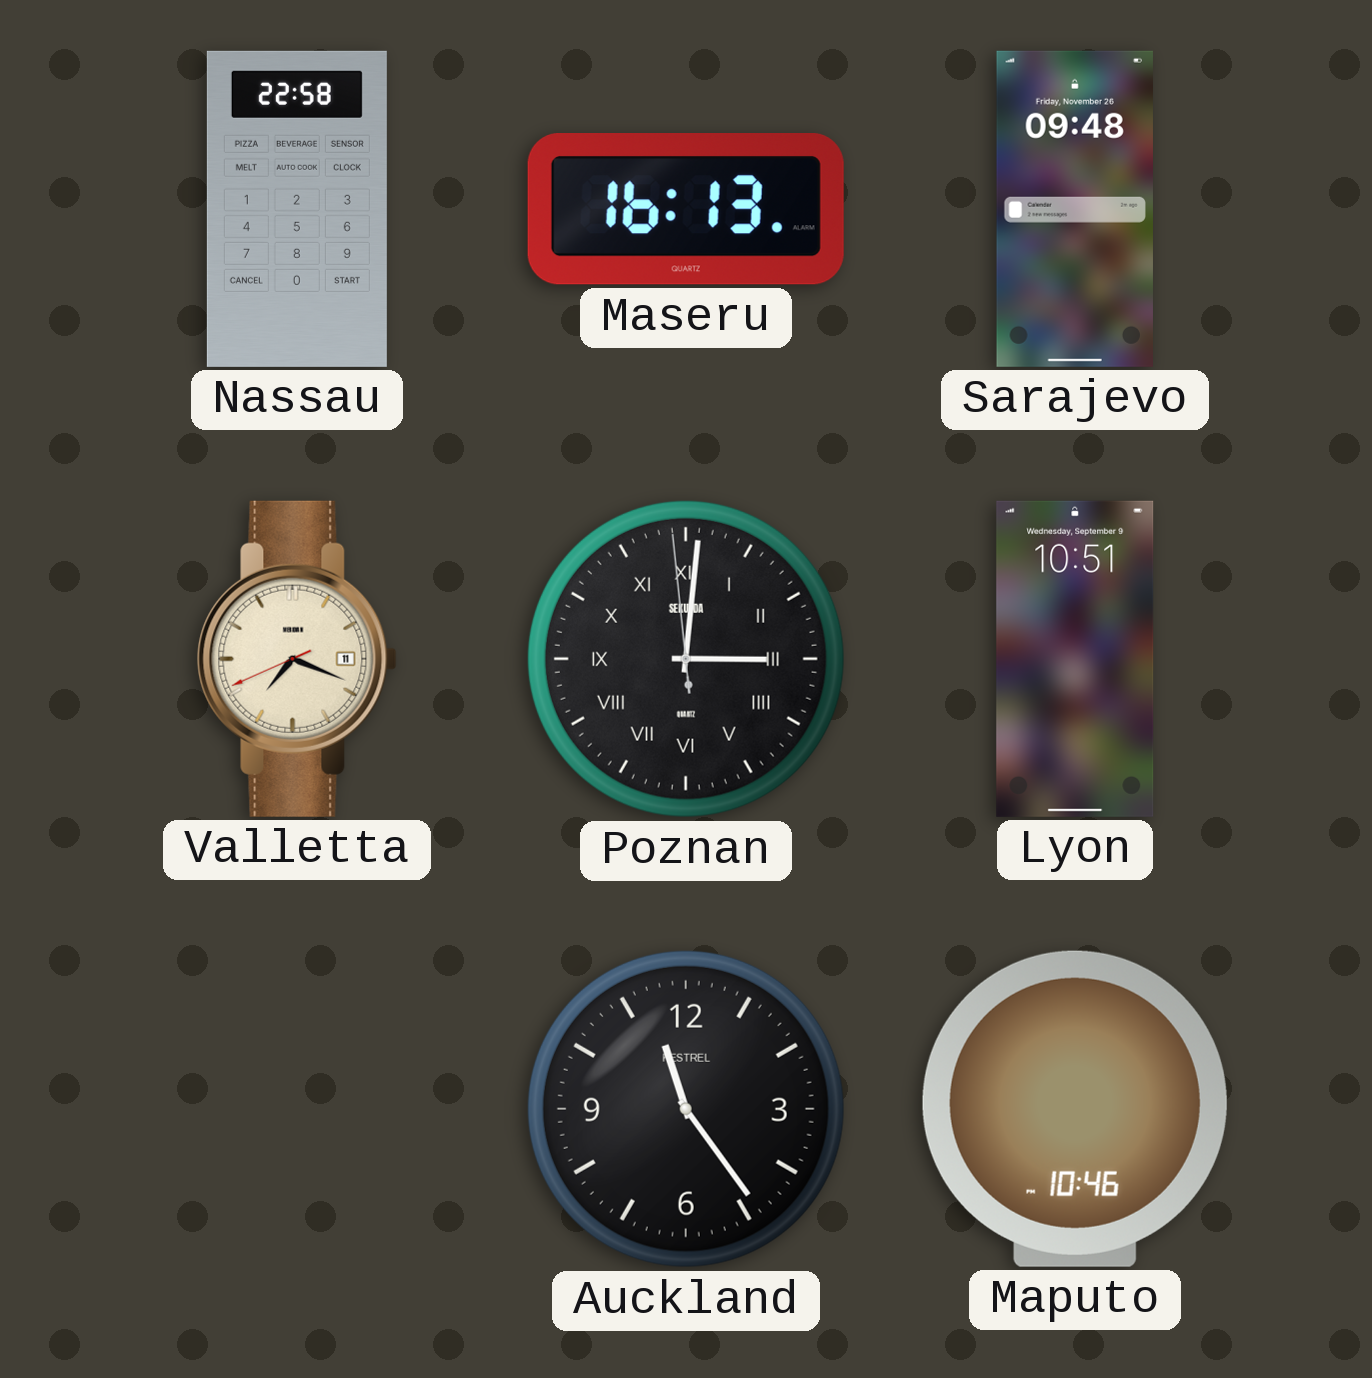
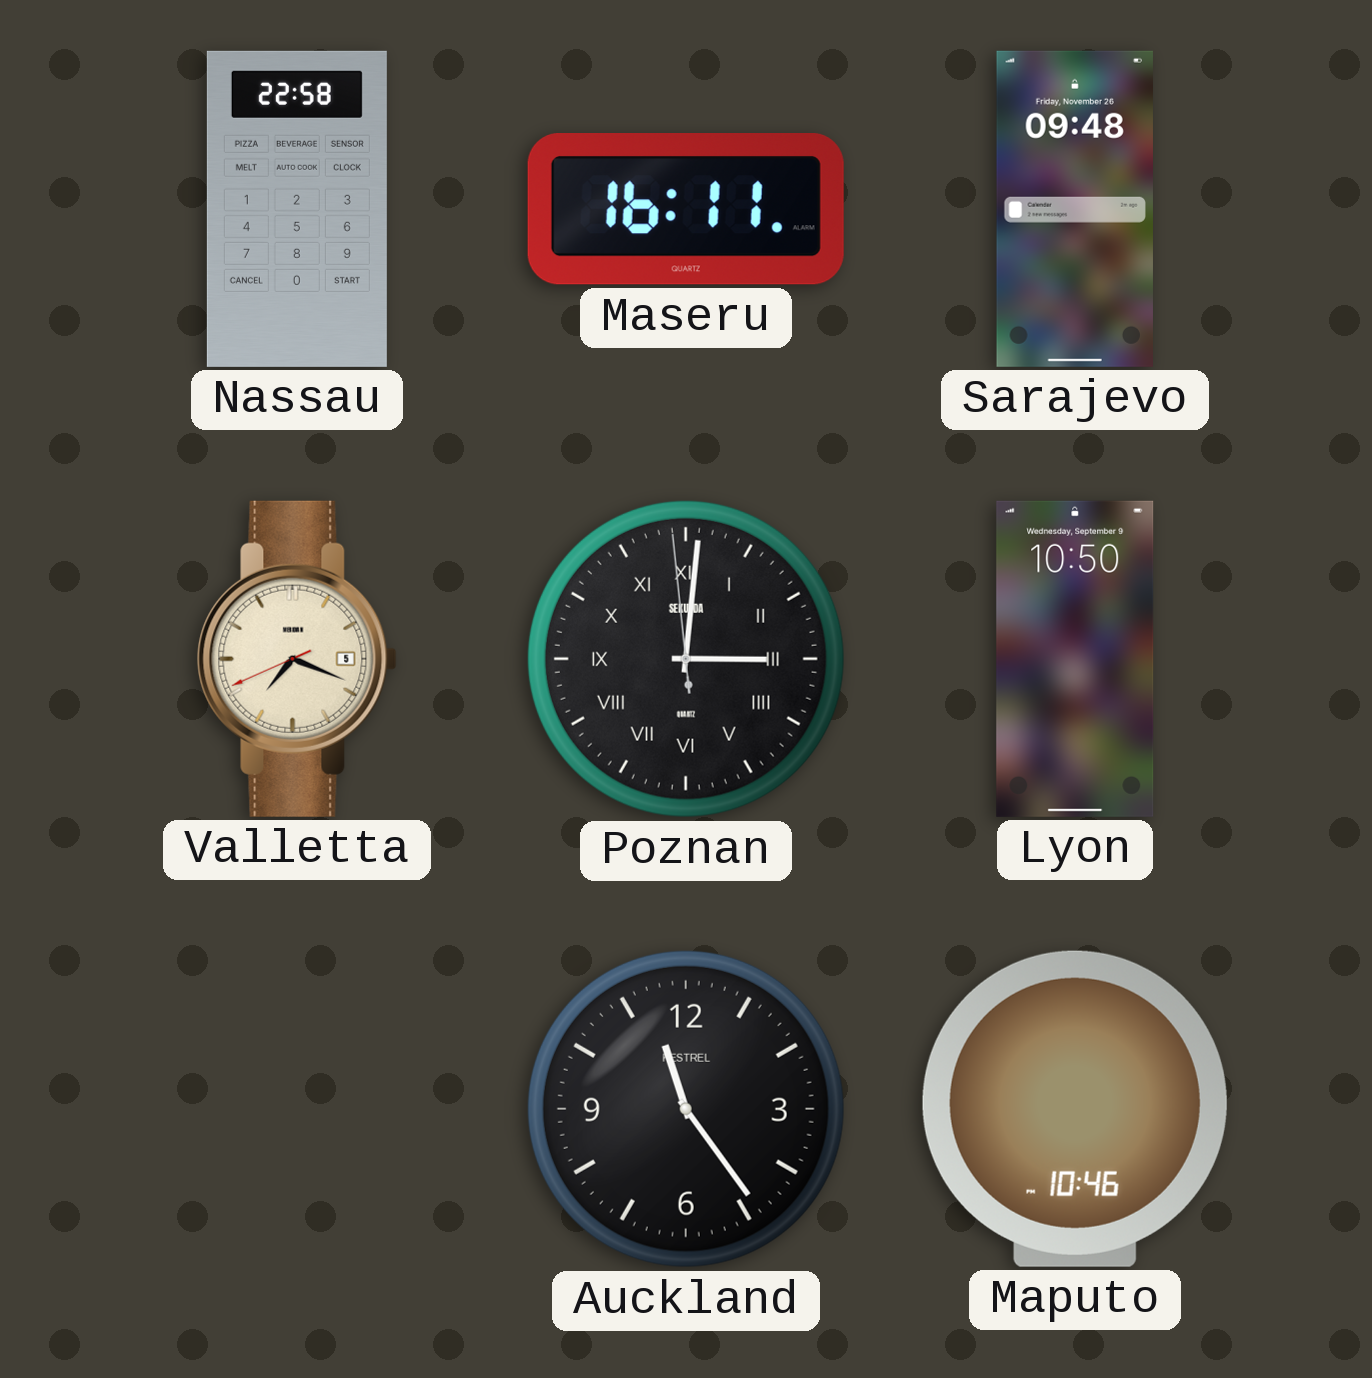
Maseru: 16:13 -> 16:11 (686, 210)
Valletta date: 11 -> 5 (297, 659)
Lyon: 10:51 -> 10:50 (1075, 659)
